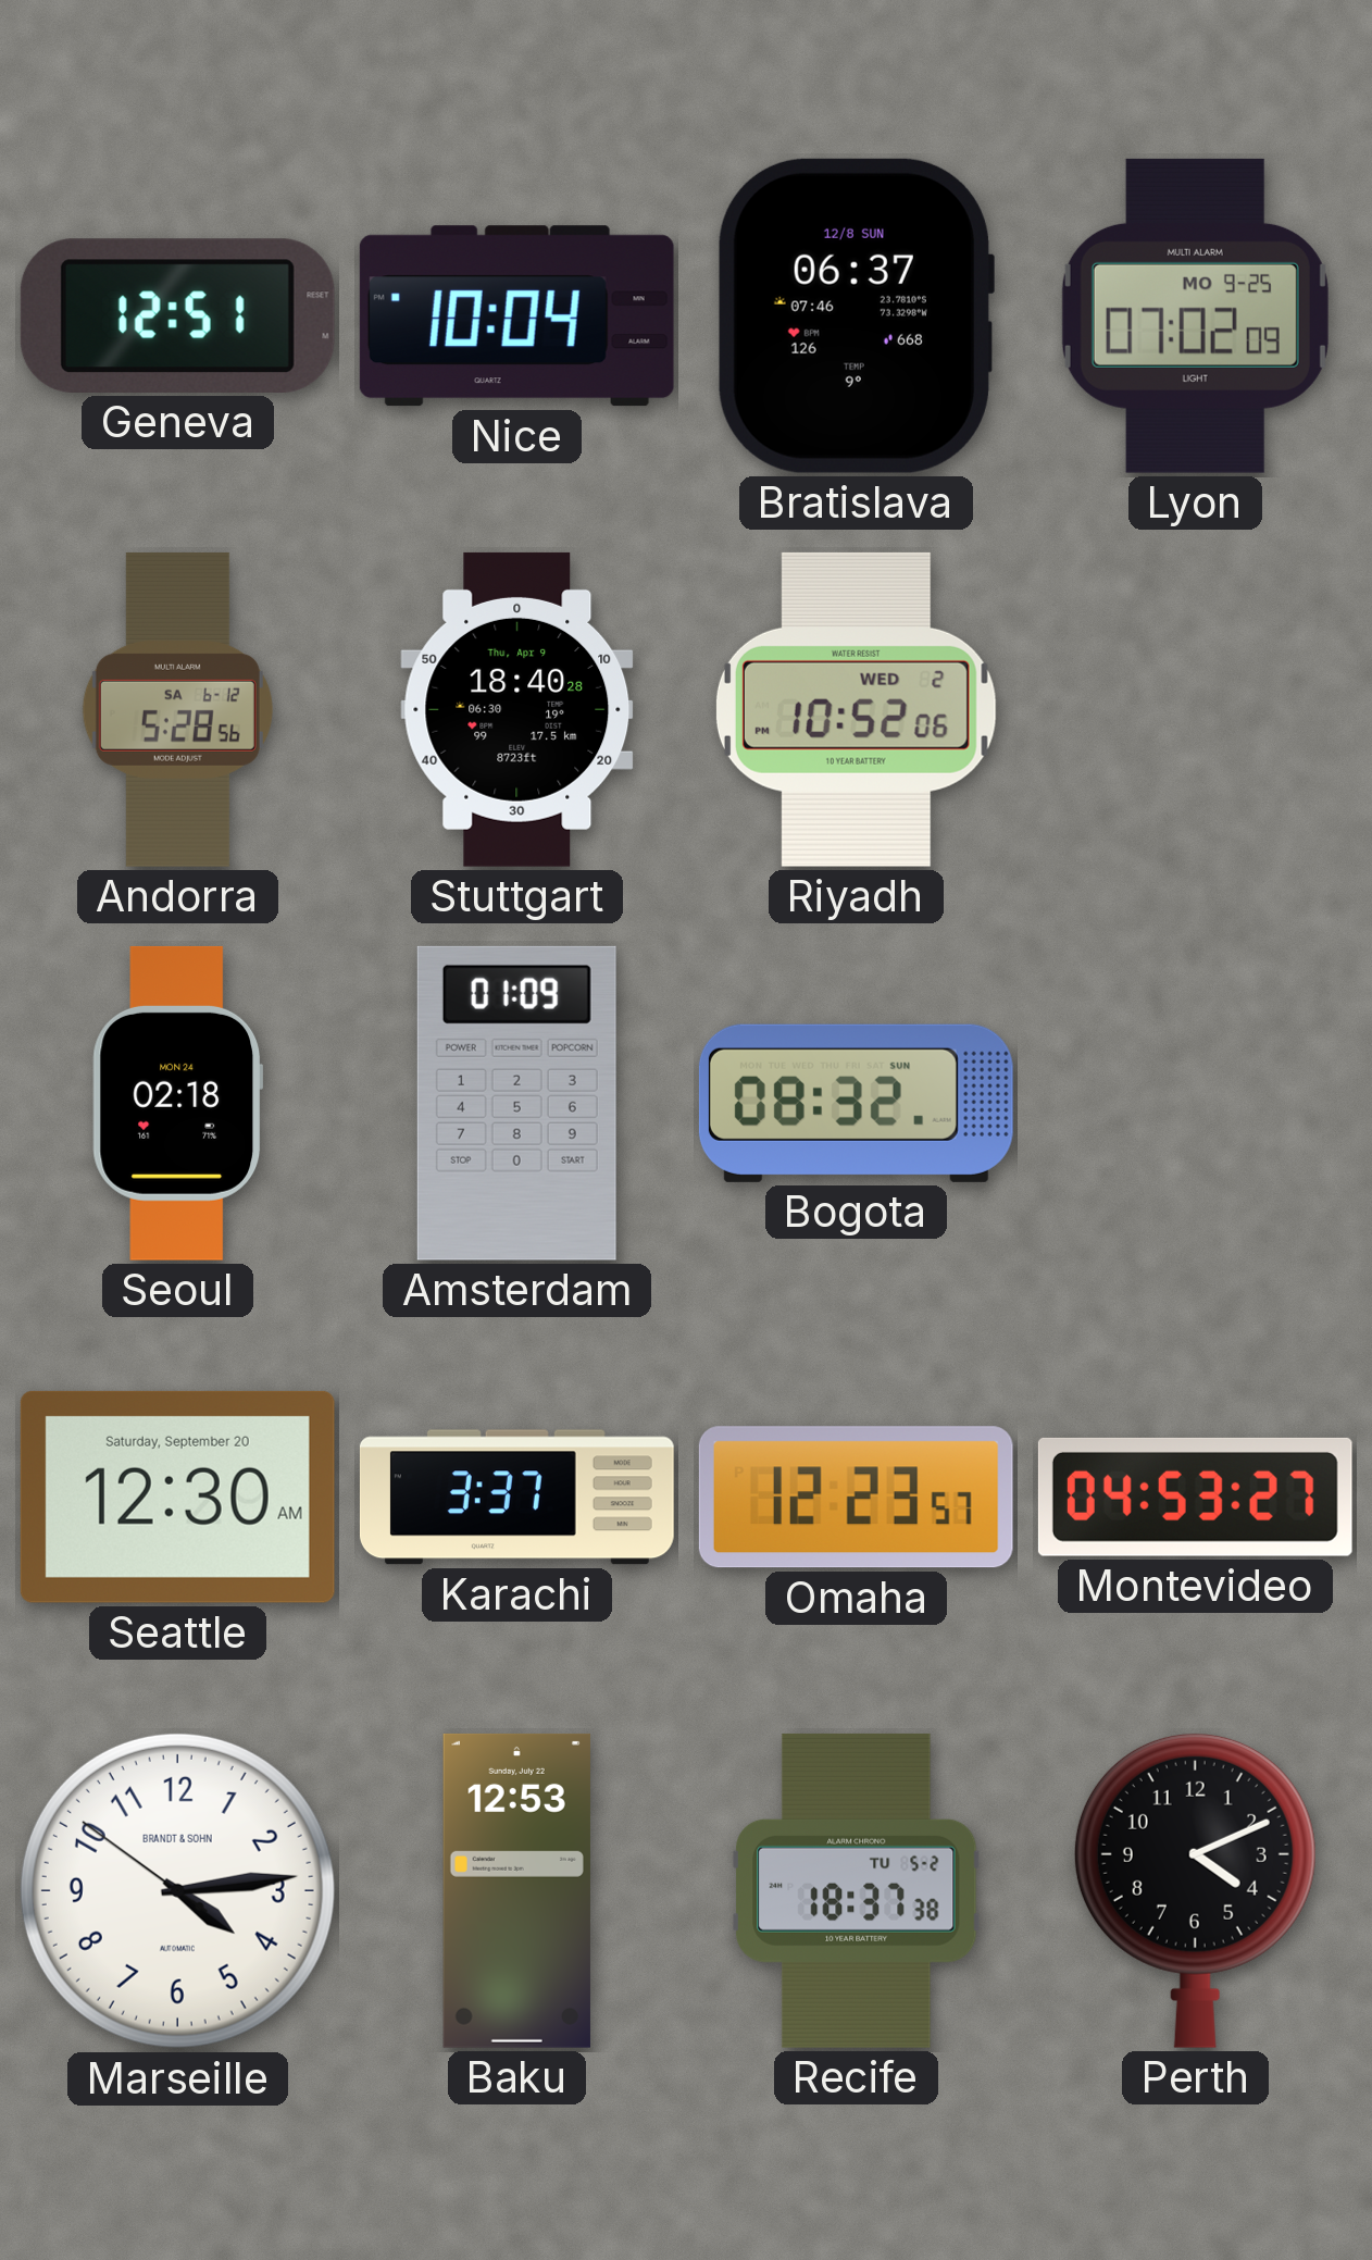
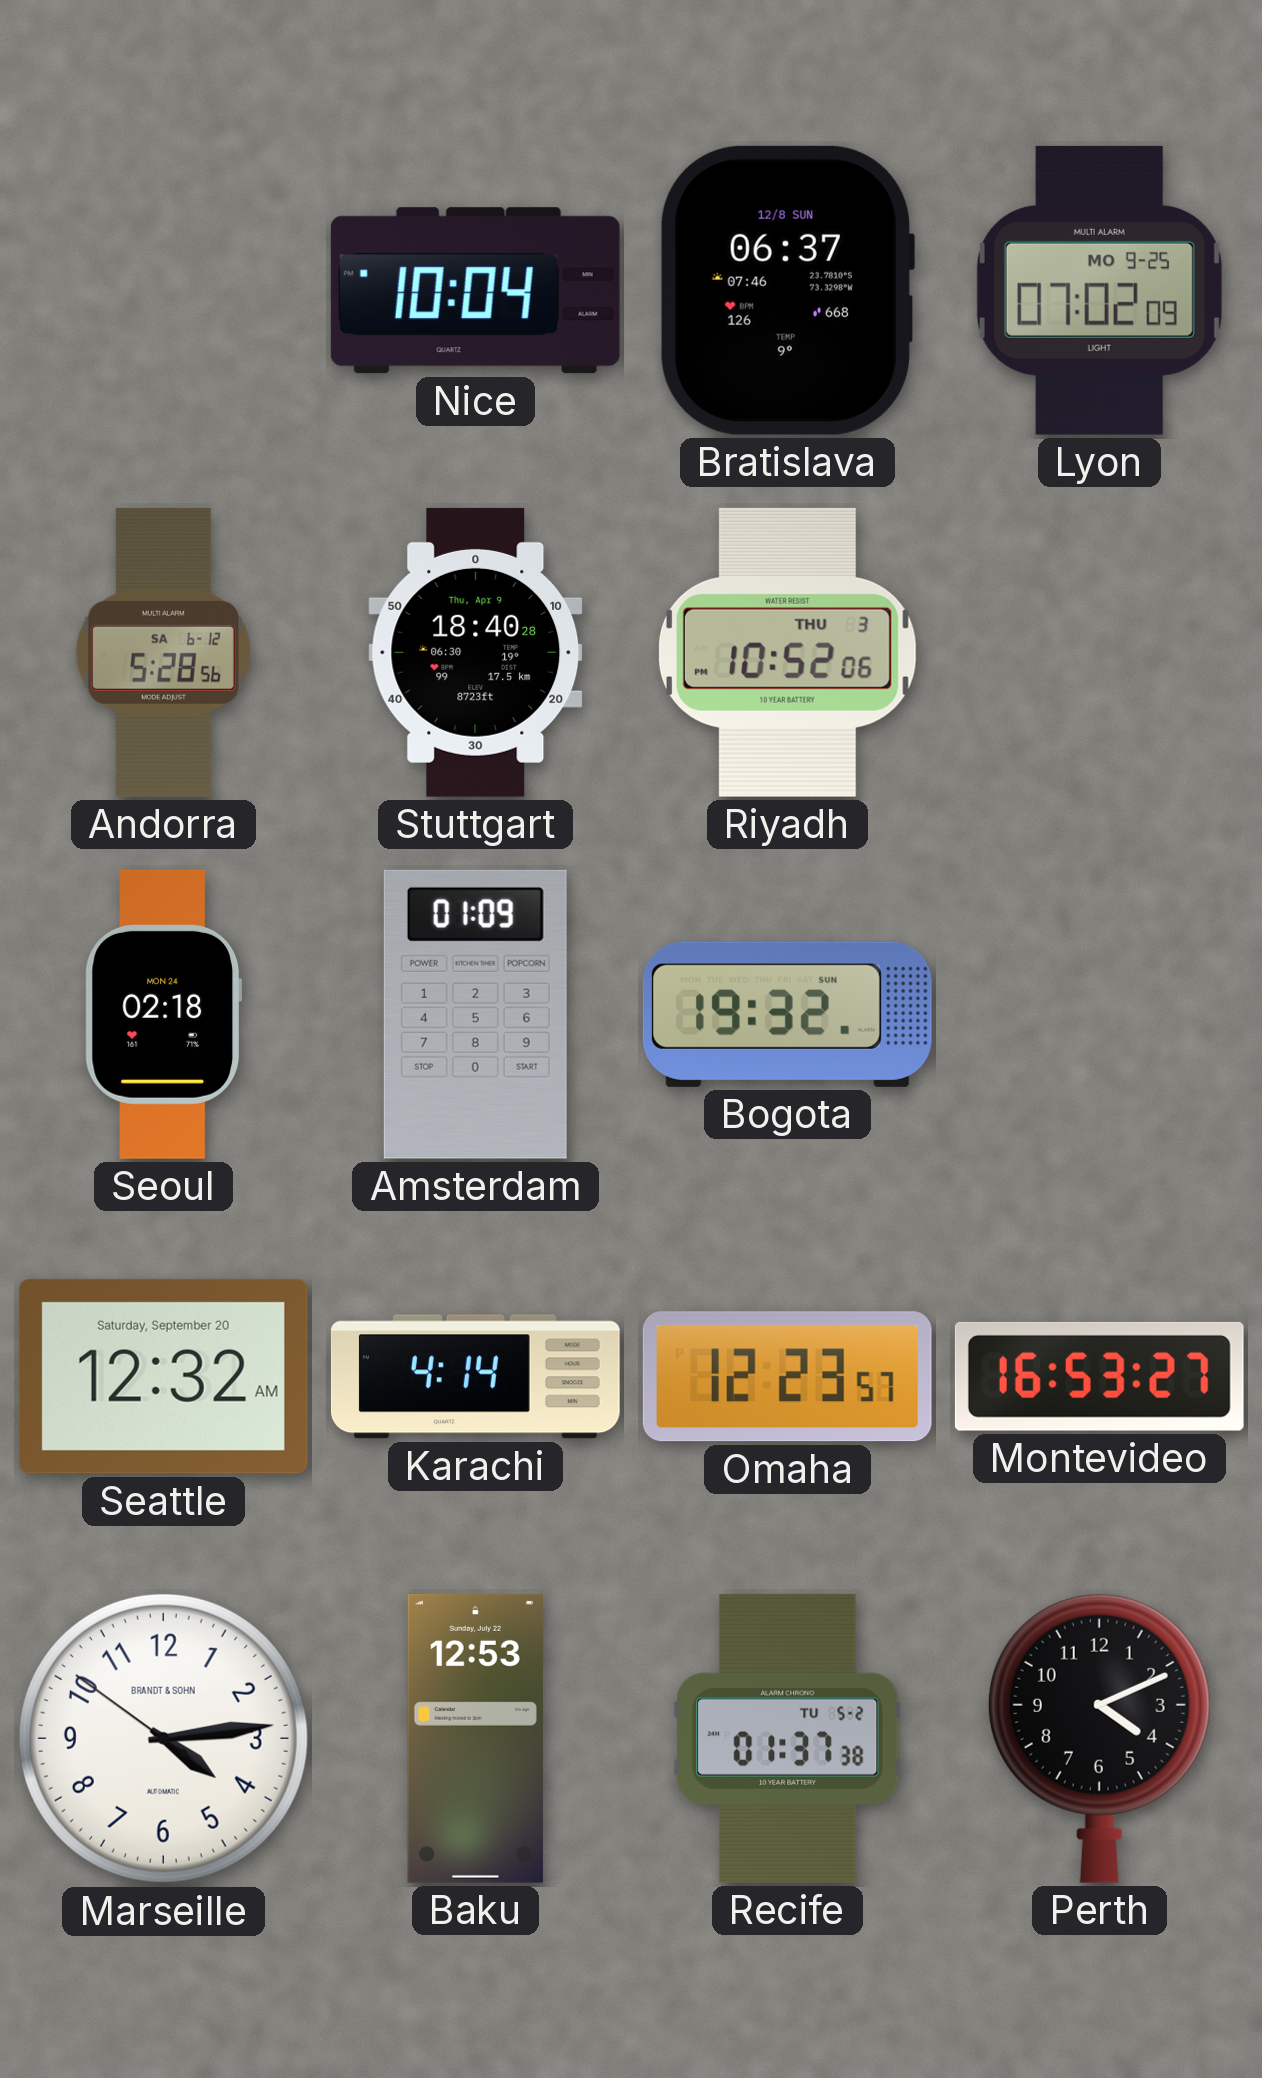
Geneva: 12:51 -> none (177, 315)
Riyadh date: WED 2 -> THU 3 (787, 652)
Bogota: 08:32 -> 19:32 (787, 1014)
Seattle: 12:30 -> 12:32 (163, 1376)
Karachi: 3:37 -> 4:14 (475, 1377)
Montevideo: 04:53 -> 16:53 (1099, 1376)
Recife: 18:37 -> 01:37 (788, 1738)
